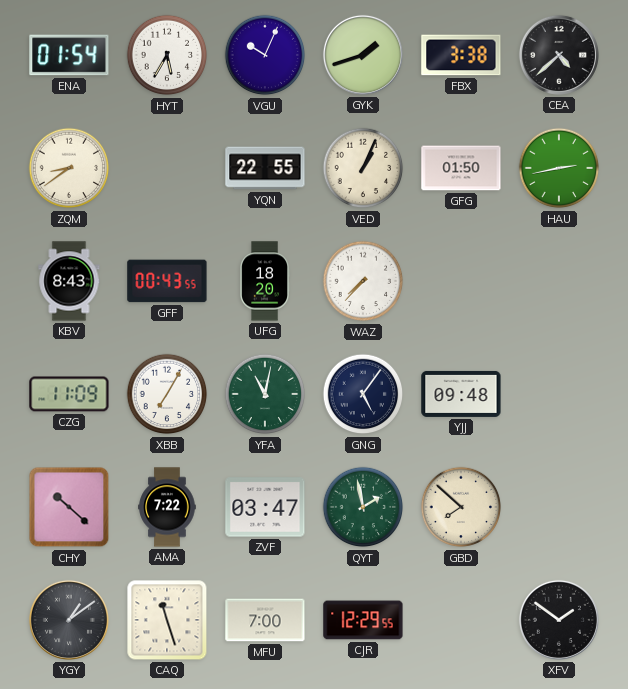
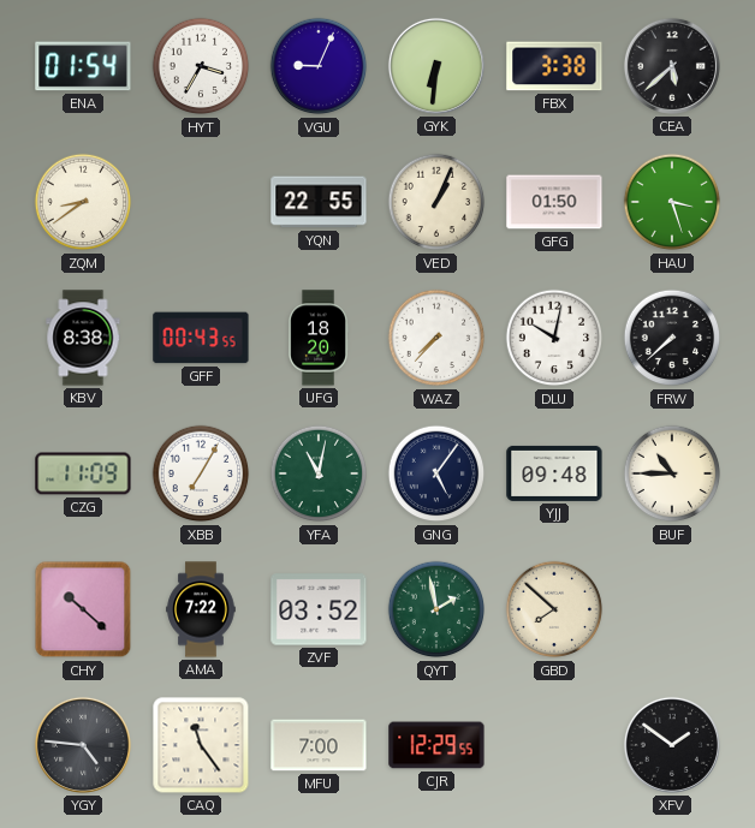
HYT: 5:35 -> 3:35 (201, 66)
VGU: 10:04 -> 9:04 (319, 66)
GYK: 1:42 -> 6:31 (436, 66)
CEA: 4:38 -> 5:38 (672, 66)
HAU: 2:43 -> 3:27 (672, 202)
KBV: 8:43 -> 8:38 (83, 338)
DLU: none -> 10:02 (554, 338)
FRW: none -> 7:38 (672, 338)
BUF: none -> 10:45 (672, 473)
ZVF: 03:47 -> 03:52 (319, 609)
YGY: 1:09 -> 4:46 (83, 745)
CAQ: 11:27 -> 11:24 (201, 745)
